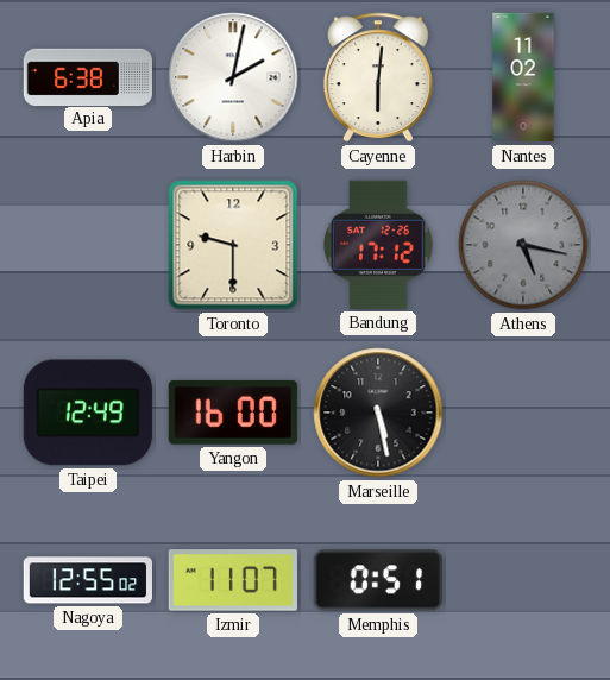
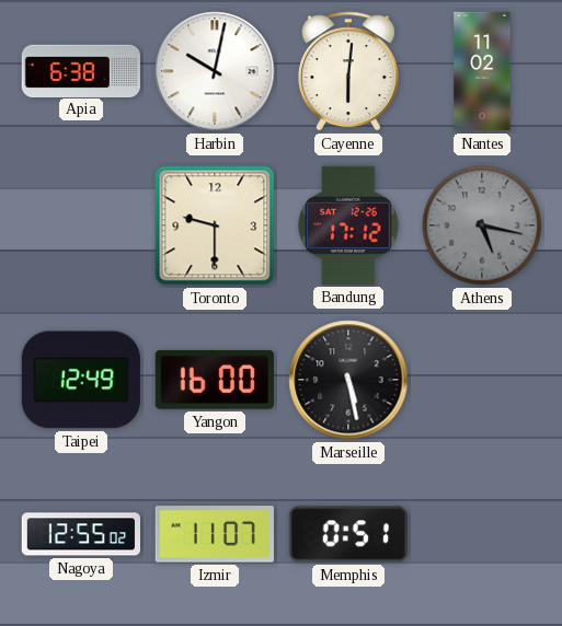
Harbin: 2:02 -> 10:02 (215, 71)
